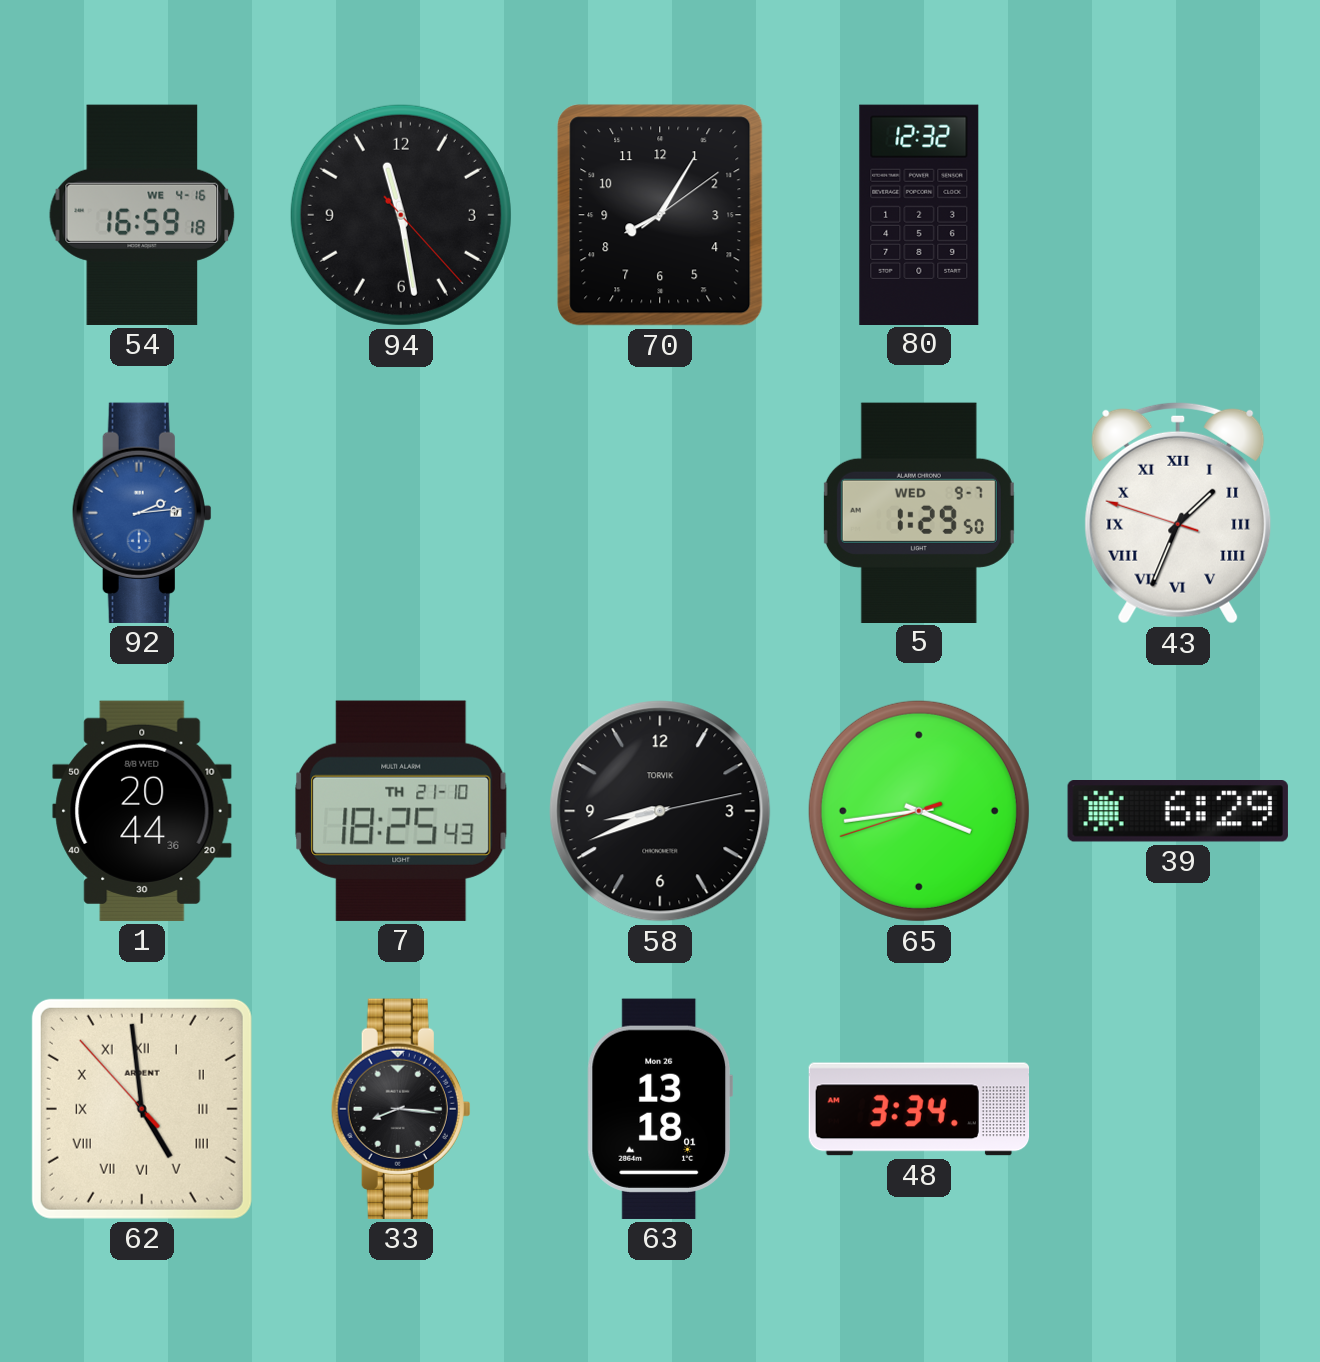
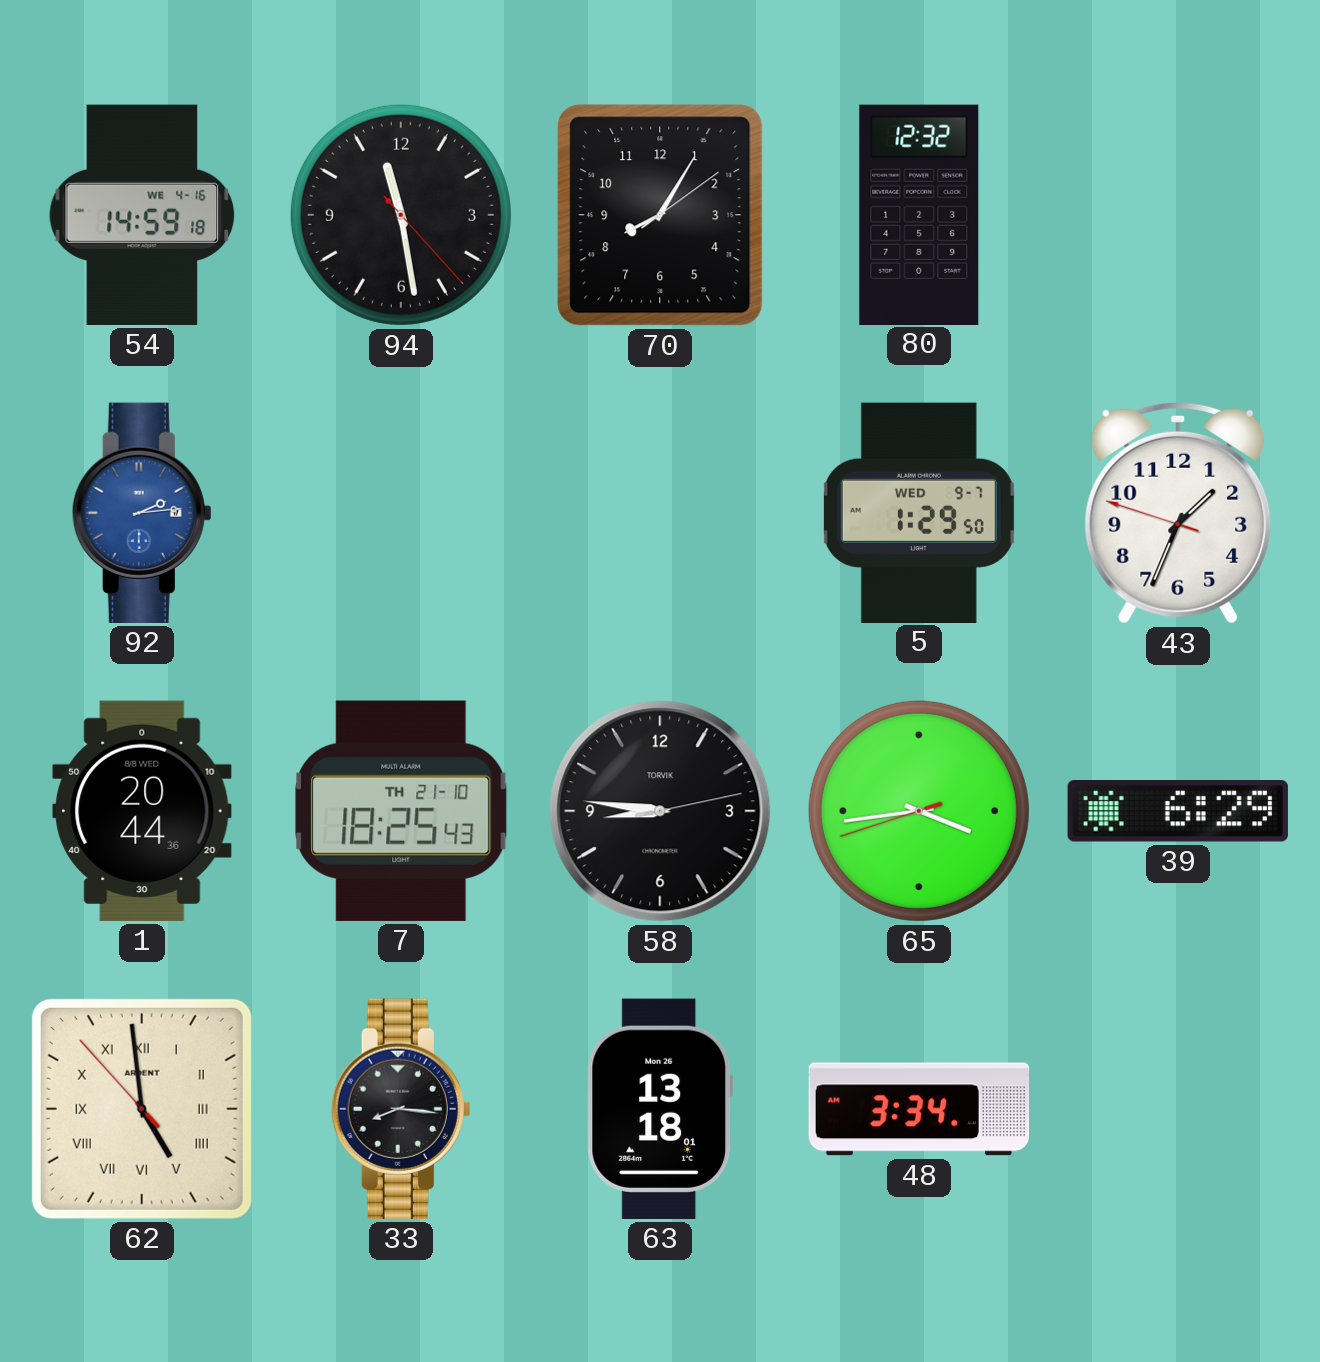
54: 16:59 -> 14:59 (142, 215)
43 numerals: Roman -> Arabic (1178, 513)
58: 8:41 -> 8:46 (660, 811)
